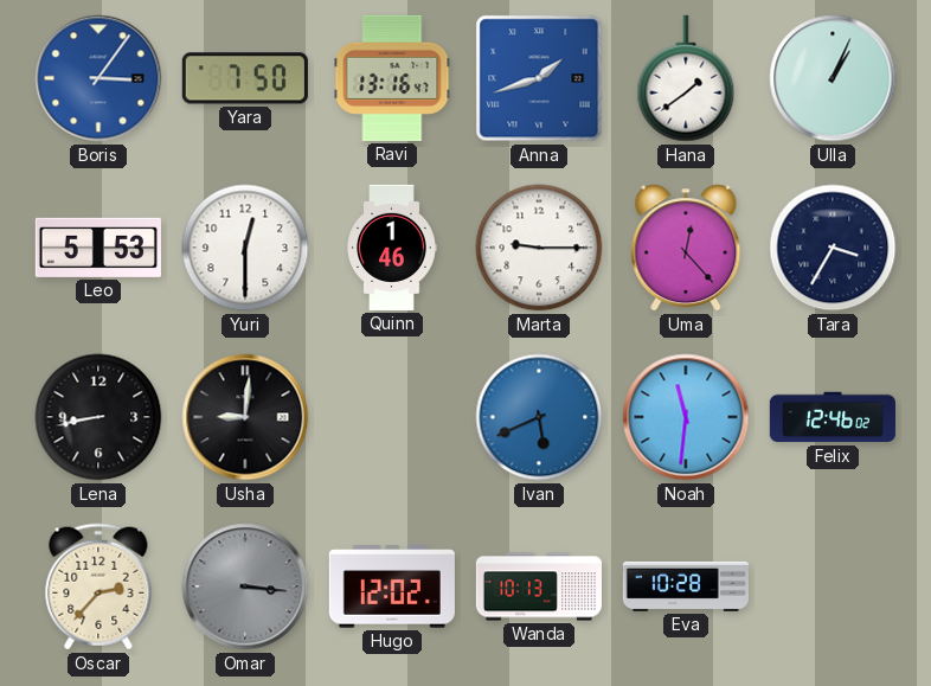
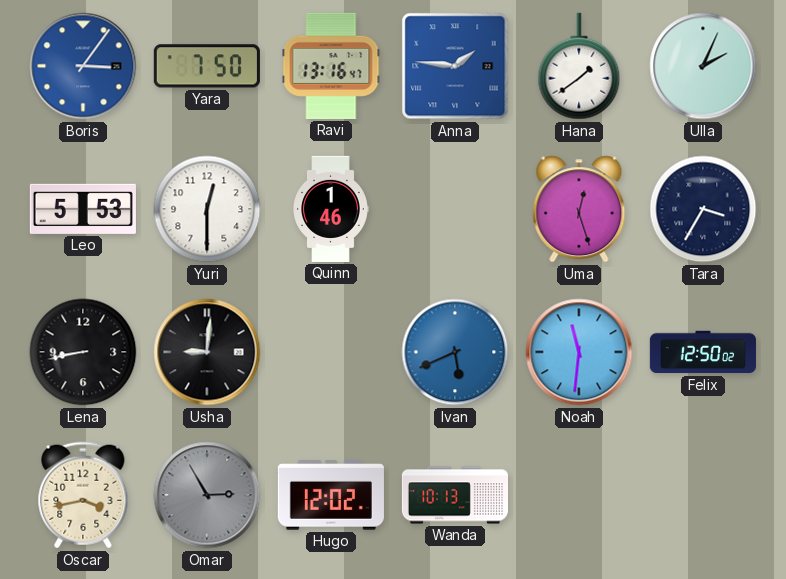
Anna: 1:42 -> 1:46 (455, 66)
Ulla: 1:04 -> 2:04 (703, 66)
Marta: 9:15 -> none (539, 248)
Uma: 12:23 -> 12:27 (579, 209)
Felix: 12:46 -> 12:50 (703, 352)
Oscar: 2:37 -> 3:43 (83, 495)
Omar: 3:16 -> 2:55 (207, 495)
Eva: 10:28 -> none (686, 586)
